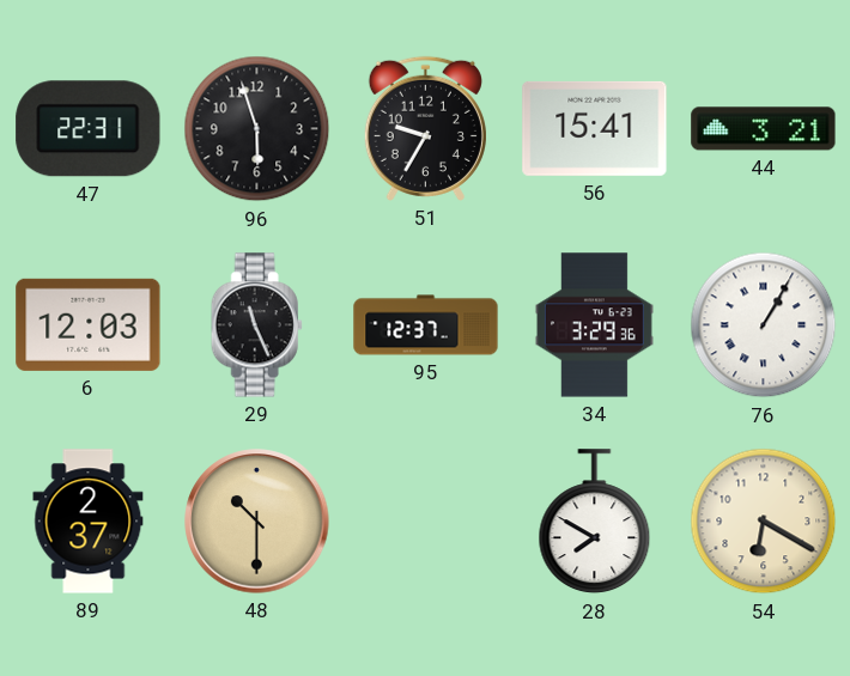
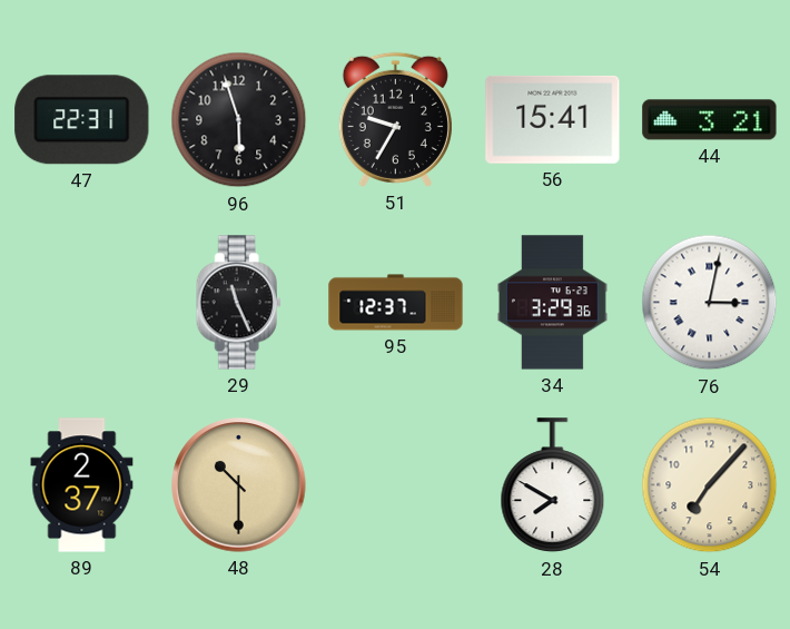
6: 12:03 -> none (89, 324)
76: 1:05 -> 3:02 (710, 303)
54: 6:20 -> 7:07 (710, 485)
